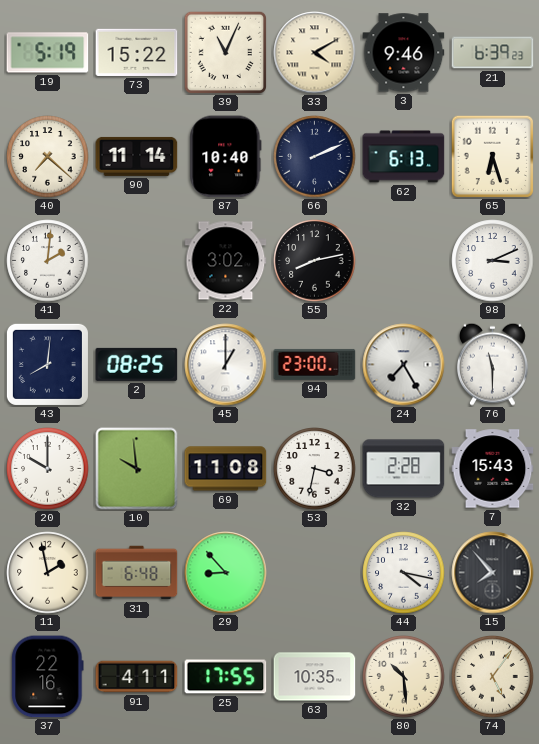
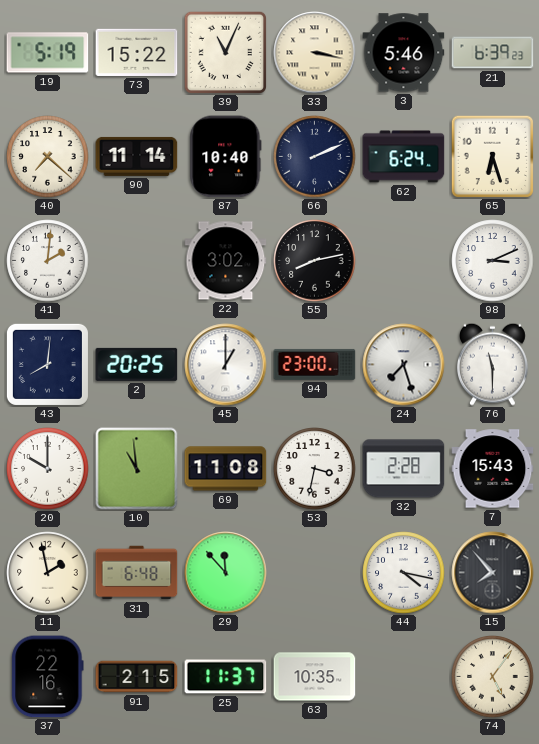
33: 4:10 -> 3:17 (315, 53)
3: 9:46 -> 5:46 (404, 53)
62: 6:13 -> 6:24 (404, 157)
2: 08:25 -> 20:25 (137, 364)
24: 7:25 -> 7:27 (404, 365)
10: 9:59 -> 10:59 (137, 469)
29: 8:53 -> 11:53 (226, 573)
91: 4:11 -> 2:15 (137, 677)
25: 17:55 -> 11:37 (226, 677)
80: 10:29 -> none (404, 677)
